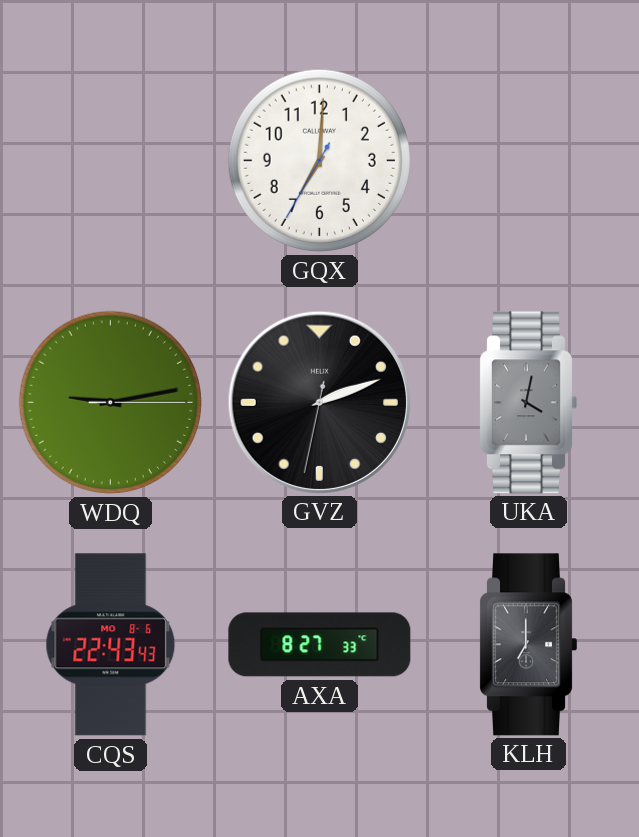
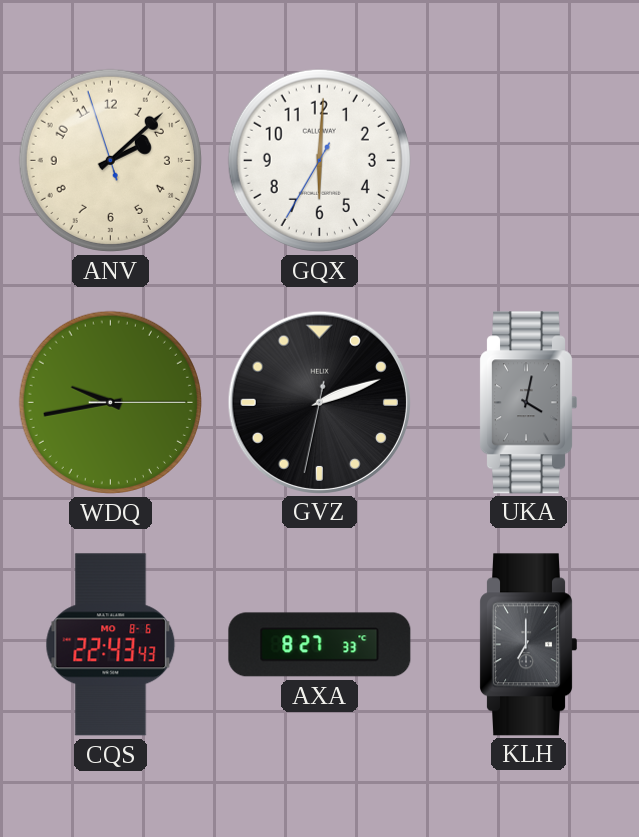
ANV: none -> 2:07 (110, 160)
GQX: 7:00 -> 6:00 (319, 160)
WDQ: 9:13 -> 9:43 (110, 402)
